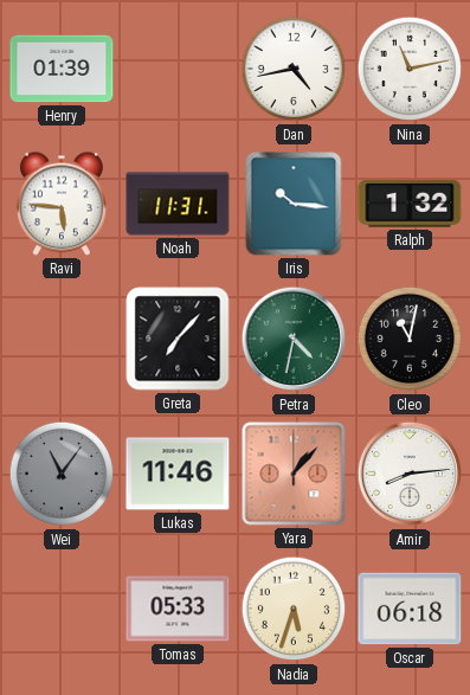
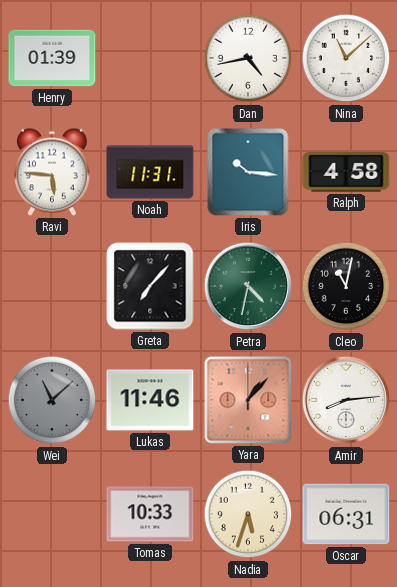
Nina: 11:13 -> 11:08 (346, 58)
Ralph: 1:32 -> 4:58 (346, 172)
Wei: 11:06 -> 11:08 (52, 400)
Tomas: 05:33 -> 10:33 (150, 514)
Oscar: 06:18 -> 06:31 (346, 514)
